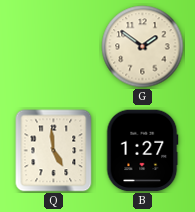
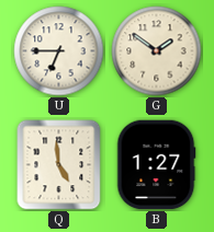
U: none -> 6:45 (59, 51)
